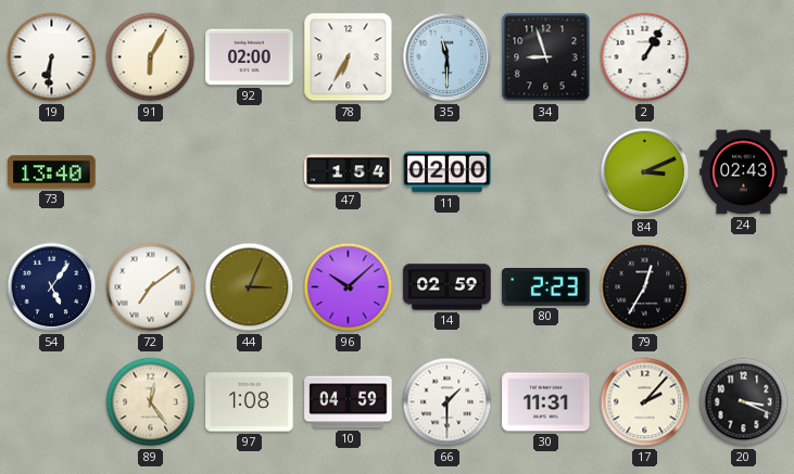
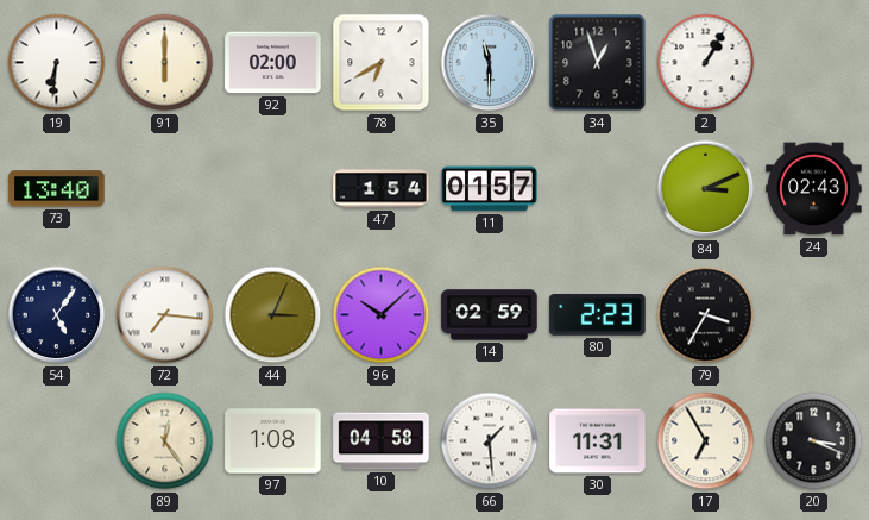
91: 6:05 -> 6:00 (165, 63)
78: 6:35 -> 6:40 (382, 63)
34: 8:57 -> 12:57 (598, 63)
11: 02:00 -> 01:57 (490, 189)
72: 7:09 -> 7:16 (165, 315)
79: 12:35 -> 3:35 (706, 315)
10: 04:59 -> 04:58 (382, 441)
66: 1:30 -> 1:29 (490, 441)
17: 2:07 -> 6:55 (706, 441)
